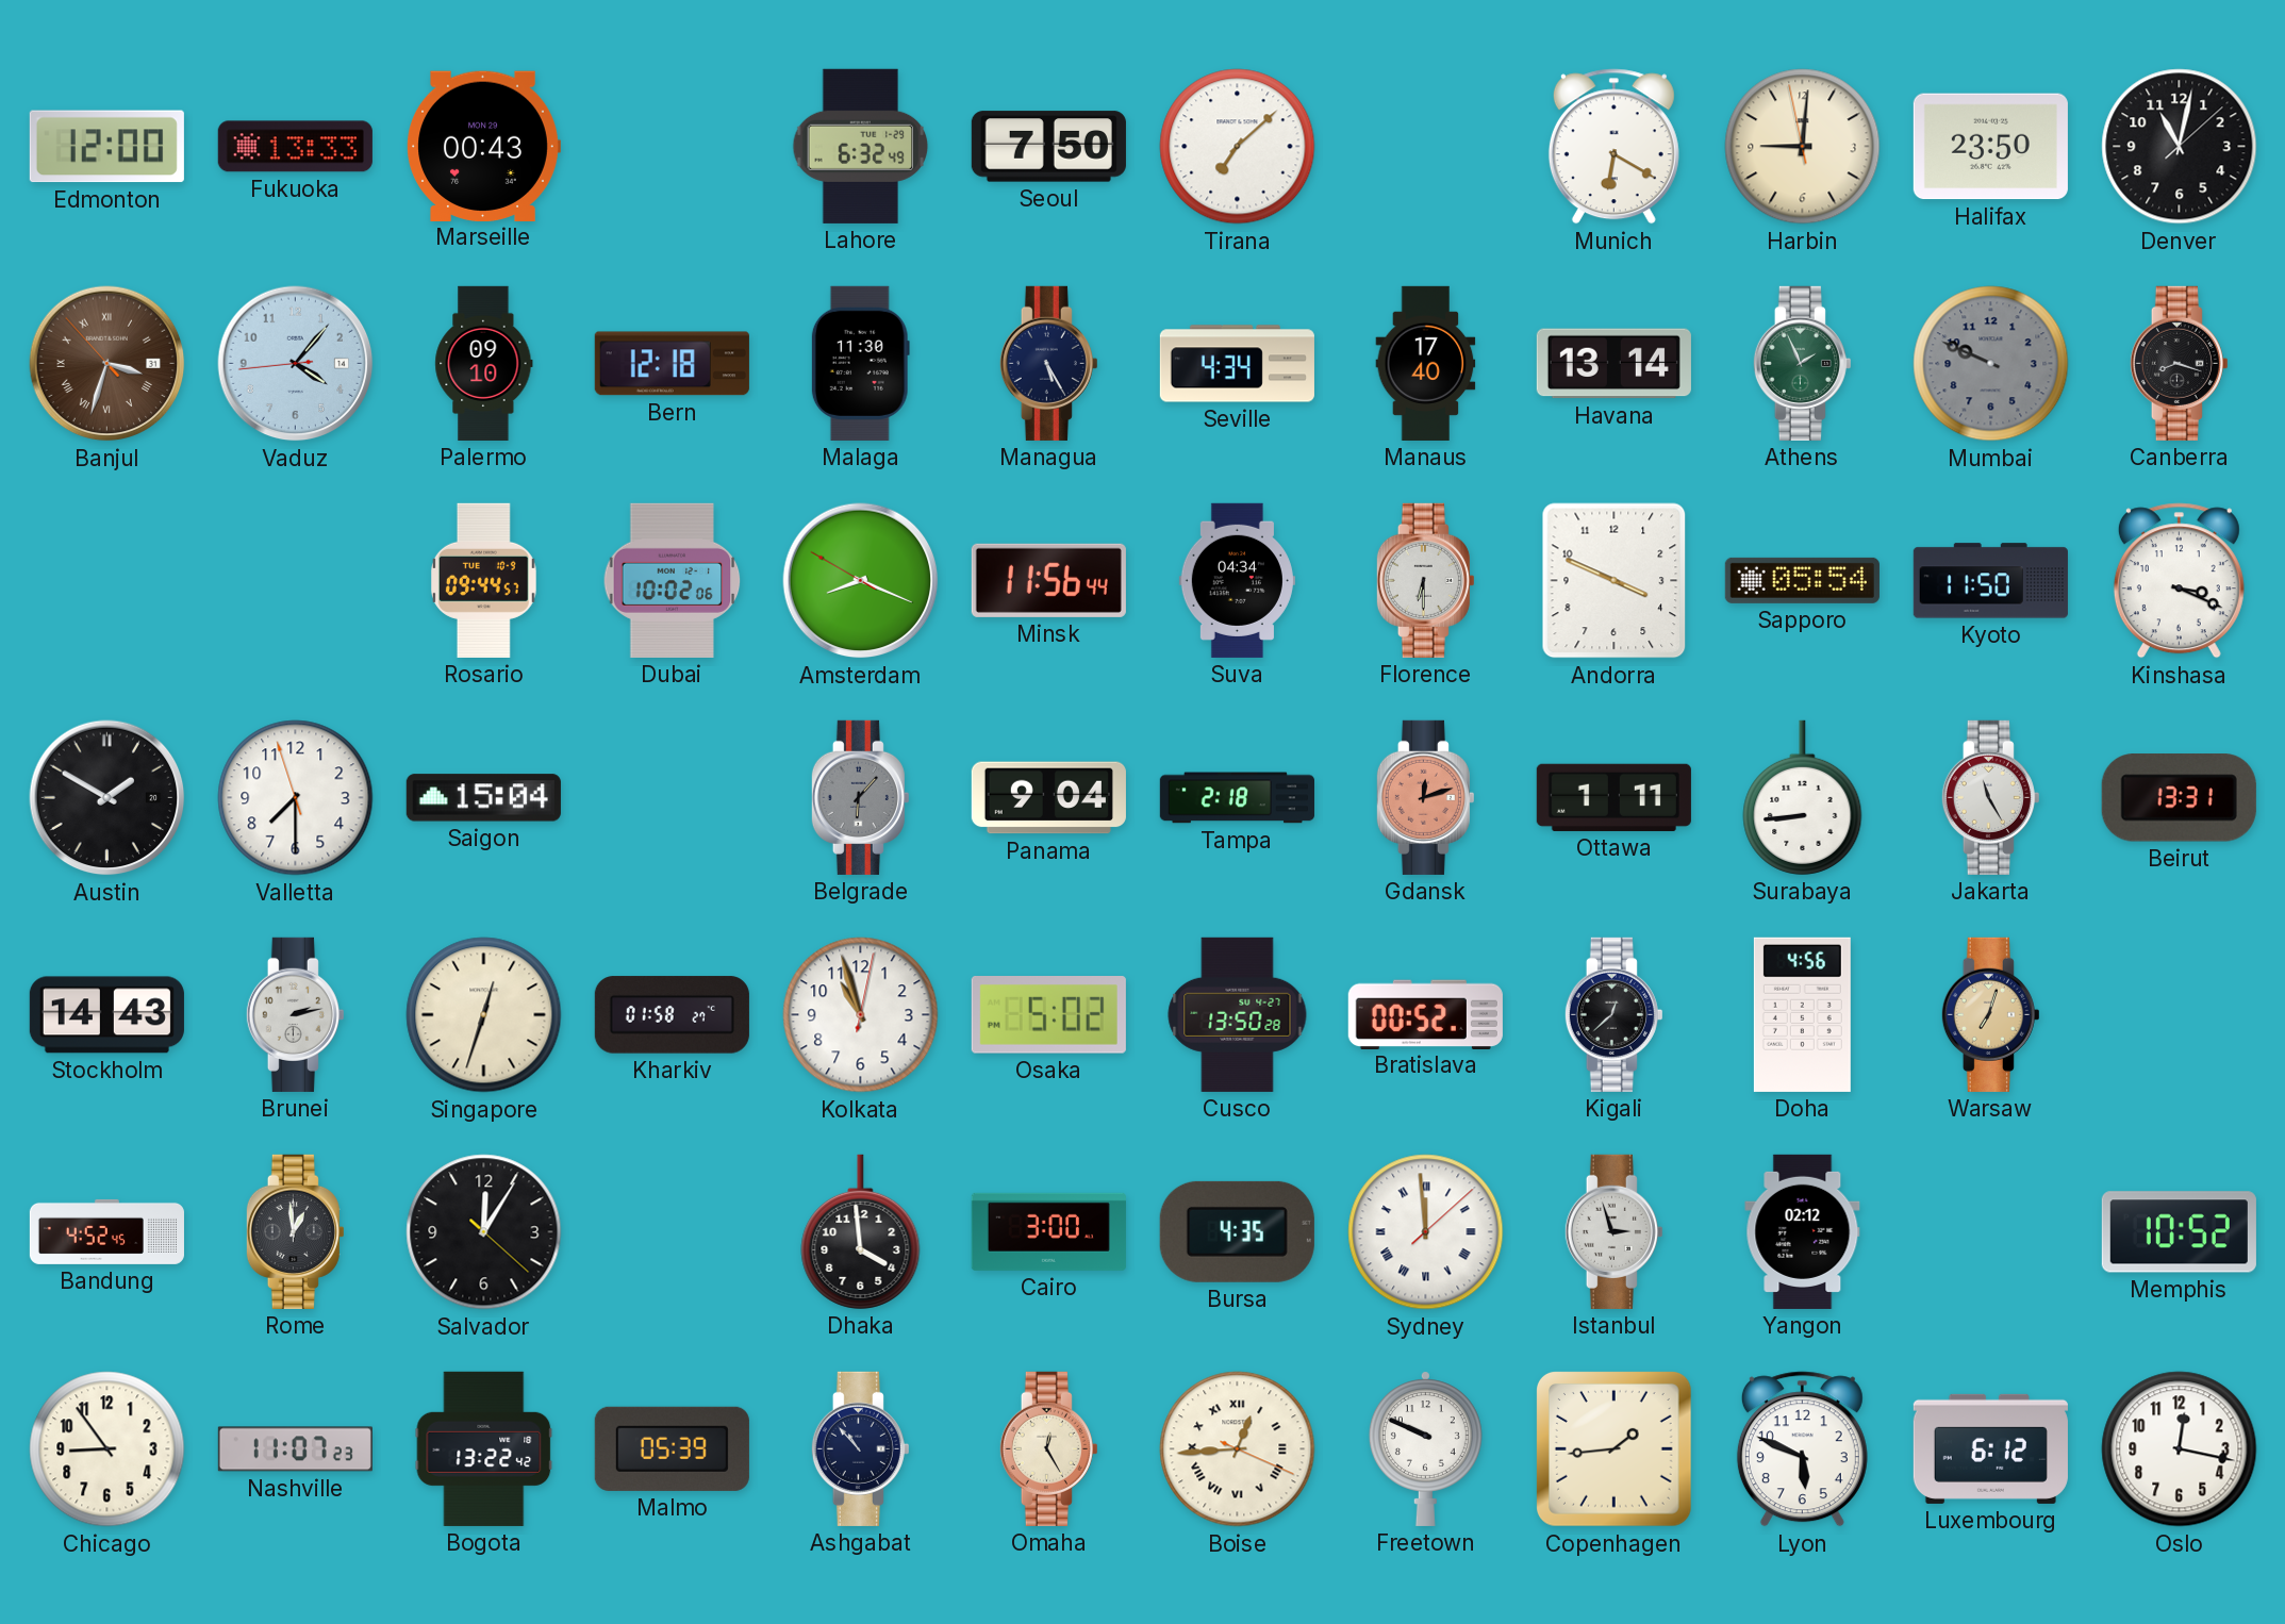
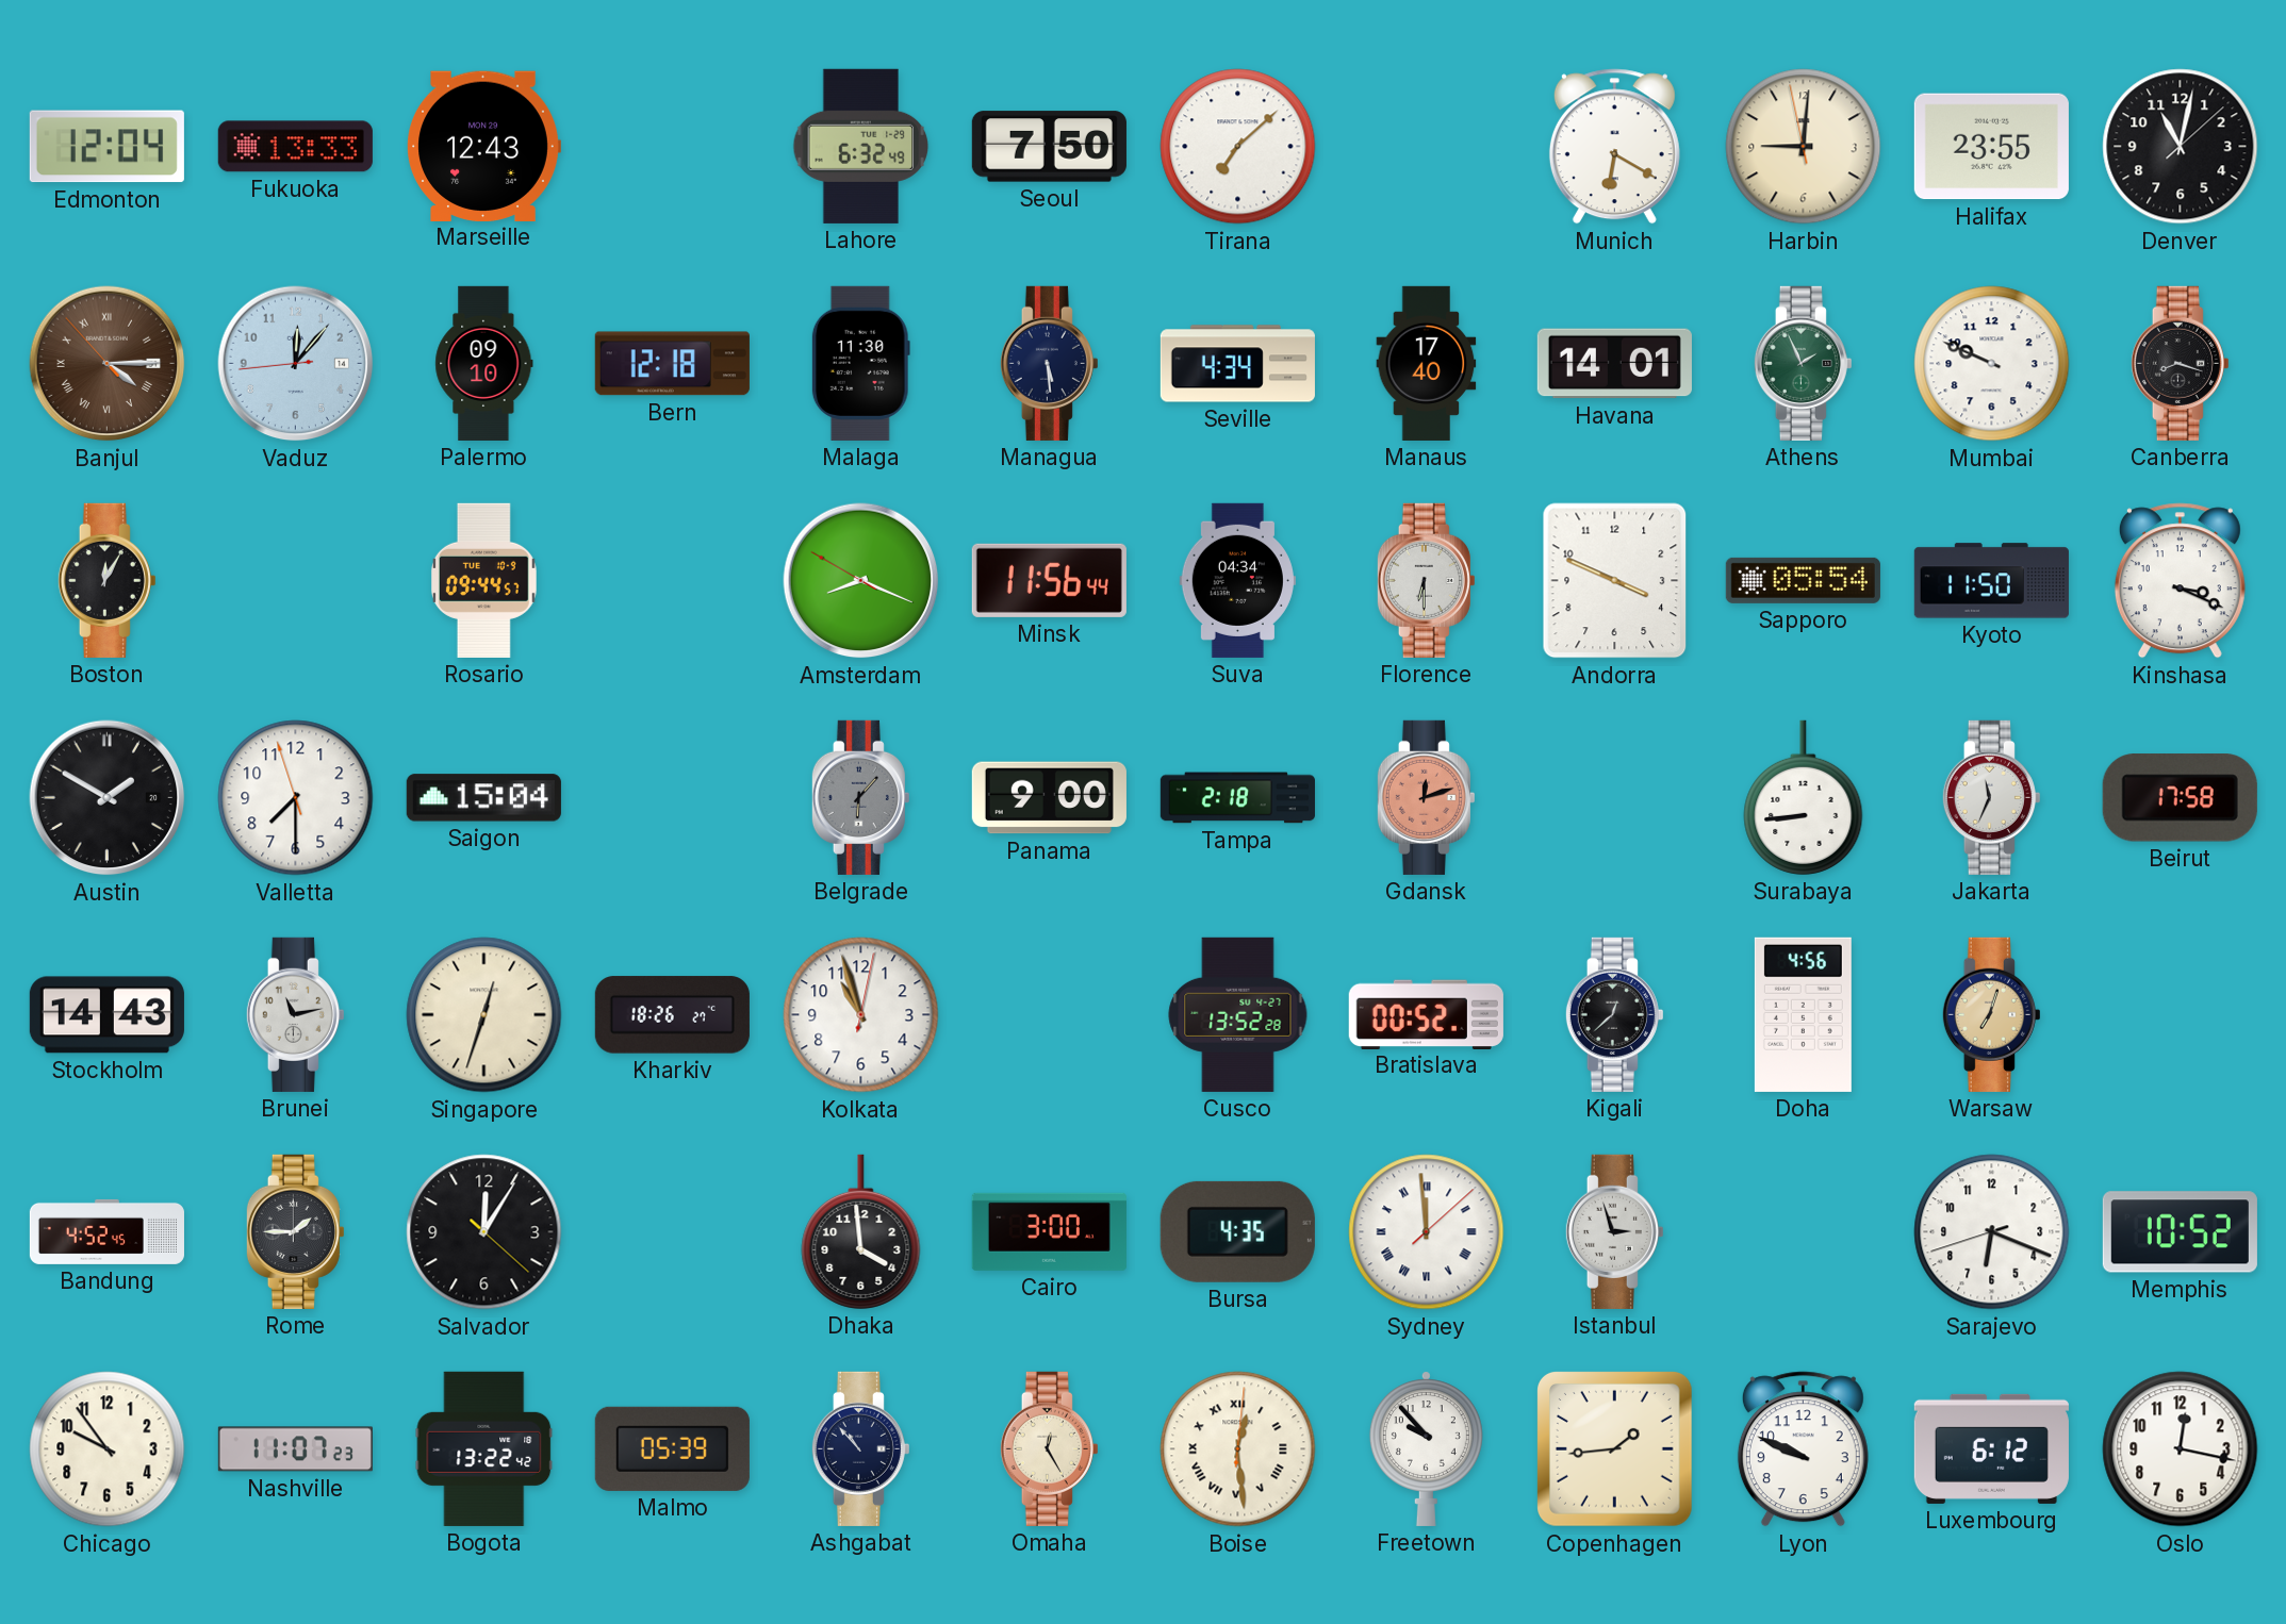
Edmonton: 12:00 -> 12:04 (106, 147)
Marseille: 00:43 -> 12:43 (483, 146)
Halifax: 23:50 -> 23:55 (1991, 147)
Banjul: 3:32 -> 4:14 (108, 364)
Vaduz: 4:06 -> 12:06 (296, 364)
Managua: 5:25 -> 5:29 (1049, 363)
Havana: 13:14 -> 14:01 (1614, 364)
Mumbai dial: grey -> white (1992, 364)
Boston: none -> 12:05 (106, 580)
Dubai: 10:02 -> none (673, 580)
Panama: 9:04 -> 9:00 (1049, 798)
Ottawa: 1:11 -> none (1613, 797)
Jakarta: 11:25 -> 11:34 (1991, 797)
Beirut: 13:31 -> 17:58 (2180, 798)
Brunei: 2:13 -> 11:13 (295, 1014)
Kharkiv: 01:58 -> 18:26 (672, 1015)
Osaka: 5:02 -> none (1048, 1015)
Cusco: 13:50 -> 13:52 (1238, 1014)
Rome: 12:59 -> 1:45 (295, 1231)
Yangon: 02:12 -> none (1803, 1231)
Sarajevo: none -> 6:18 (1992, 1232)
Chicago: 8:54 -> 9:54 (108, 1449)
Boise: 12:44 -> 12:29 (1238, 1449)
Freetown: 9:49 -> 9:53 (1426, 1448)
Lyon: 5:49 -> 9:49 (1803, 1449)
